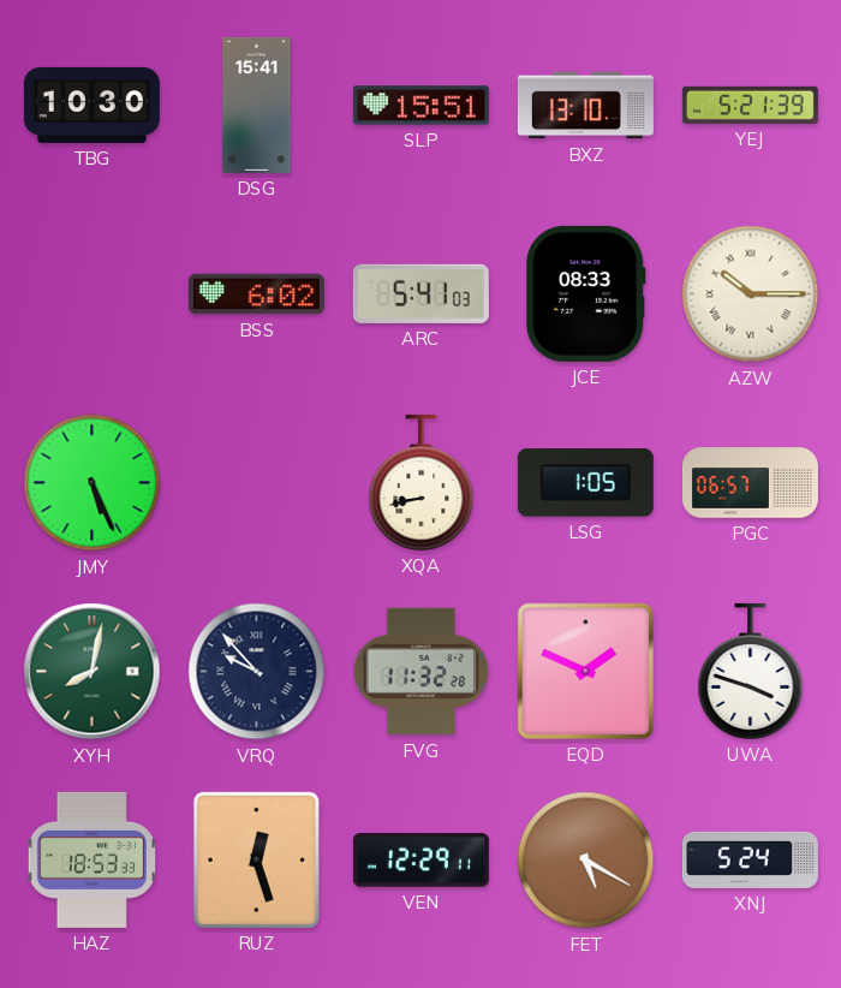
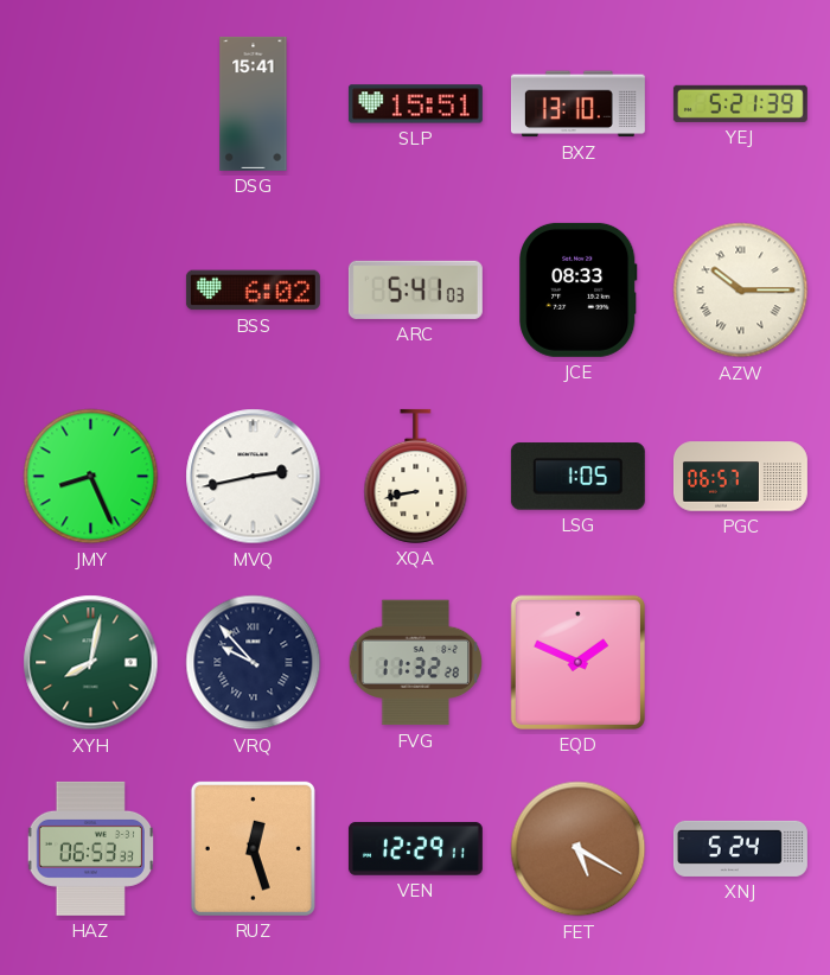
TBG: 10:30 -> none (91, 105)
JMY: 5:26 -> 8:26 (91, 477)
MVQ: none -> 2:43 (254, 477)
UWA: 3:48 -> none (751, 671)
HAZ: 18:53 -> 06:53 (90, 848)
